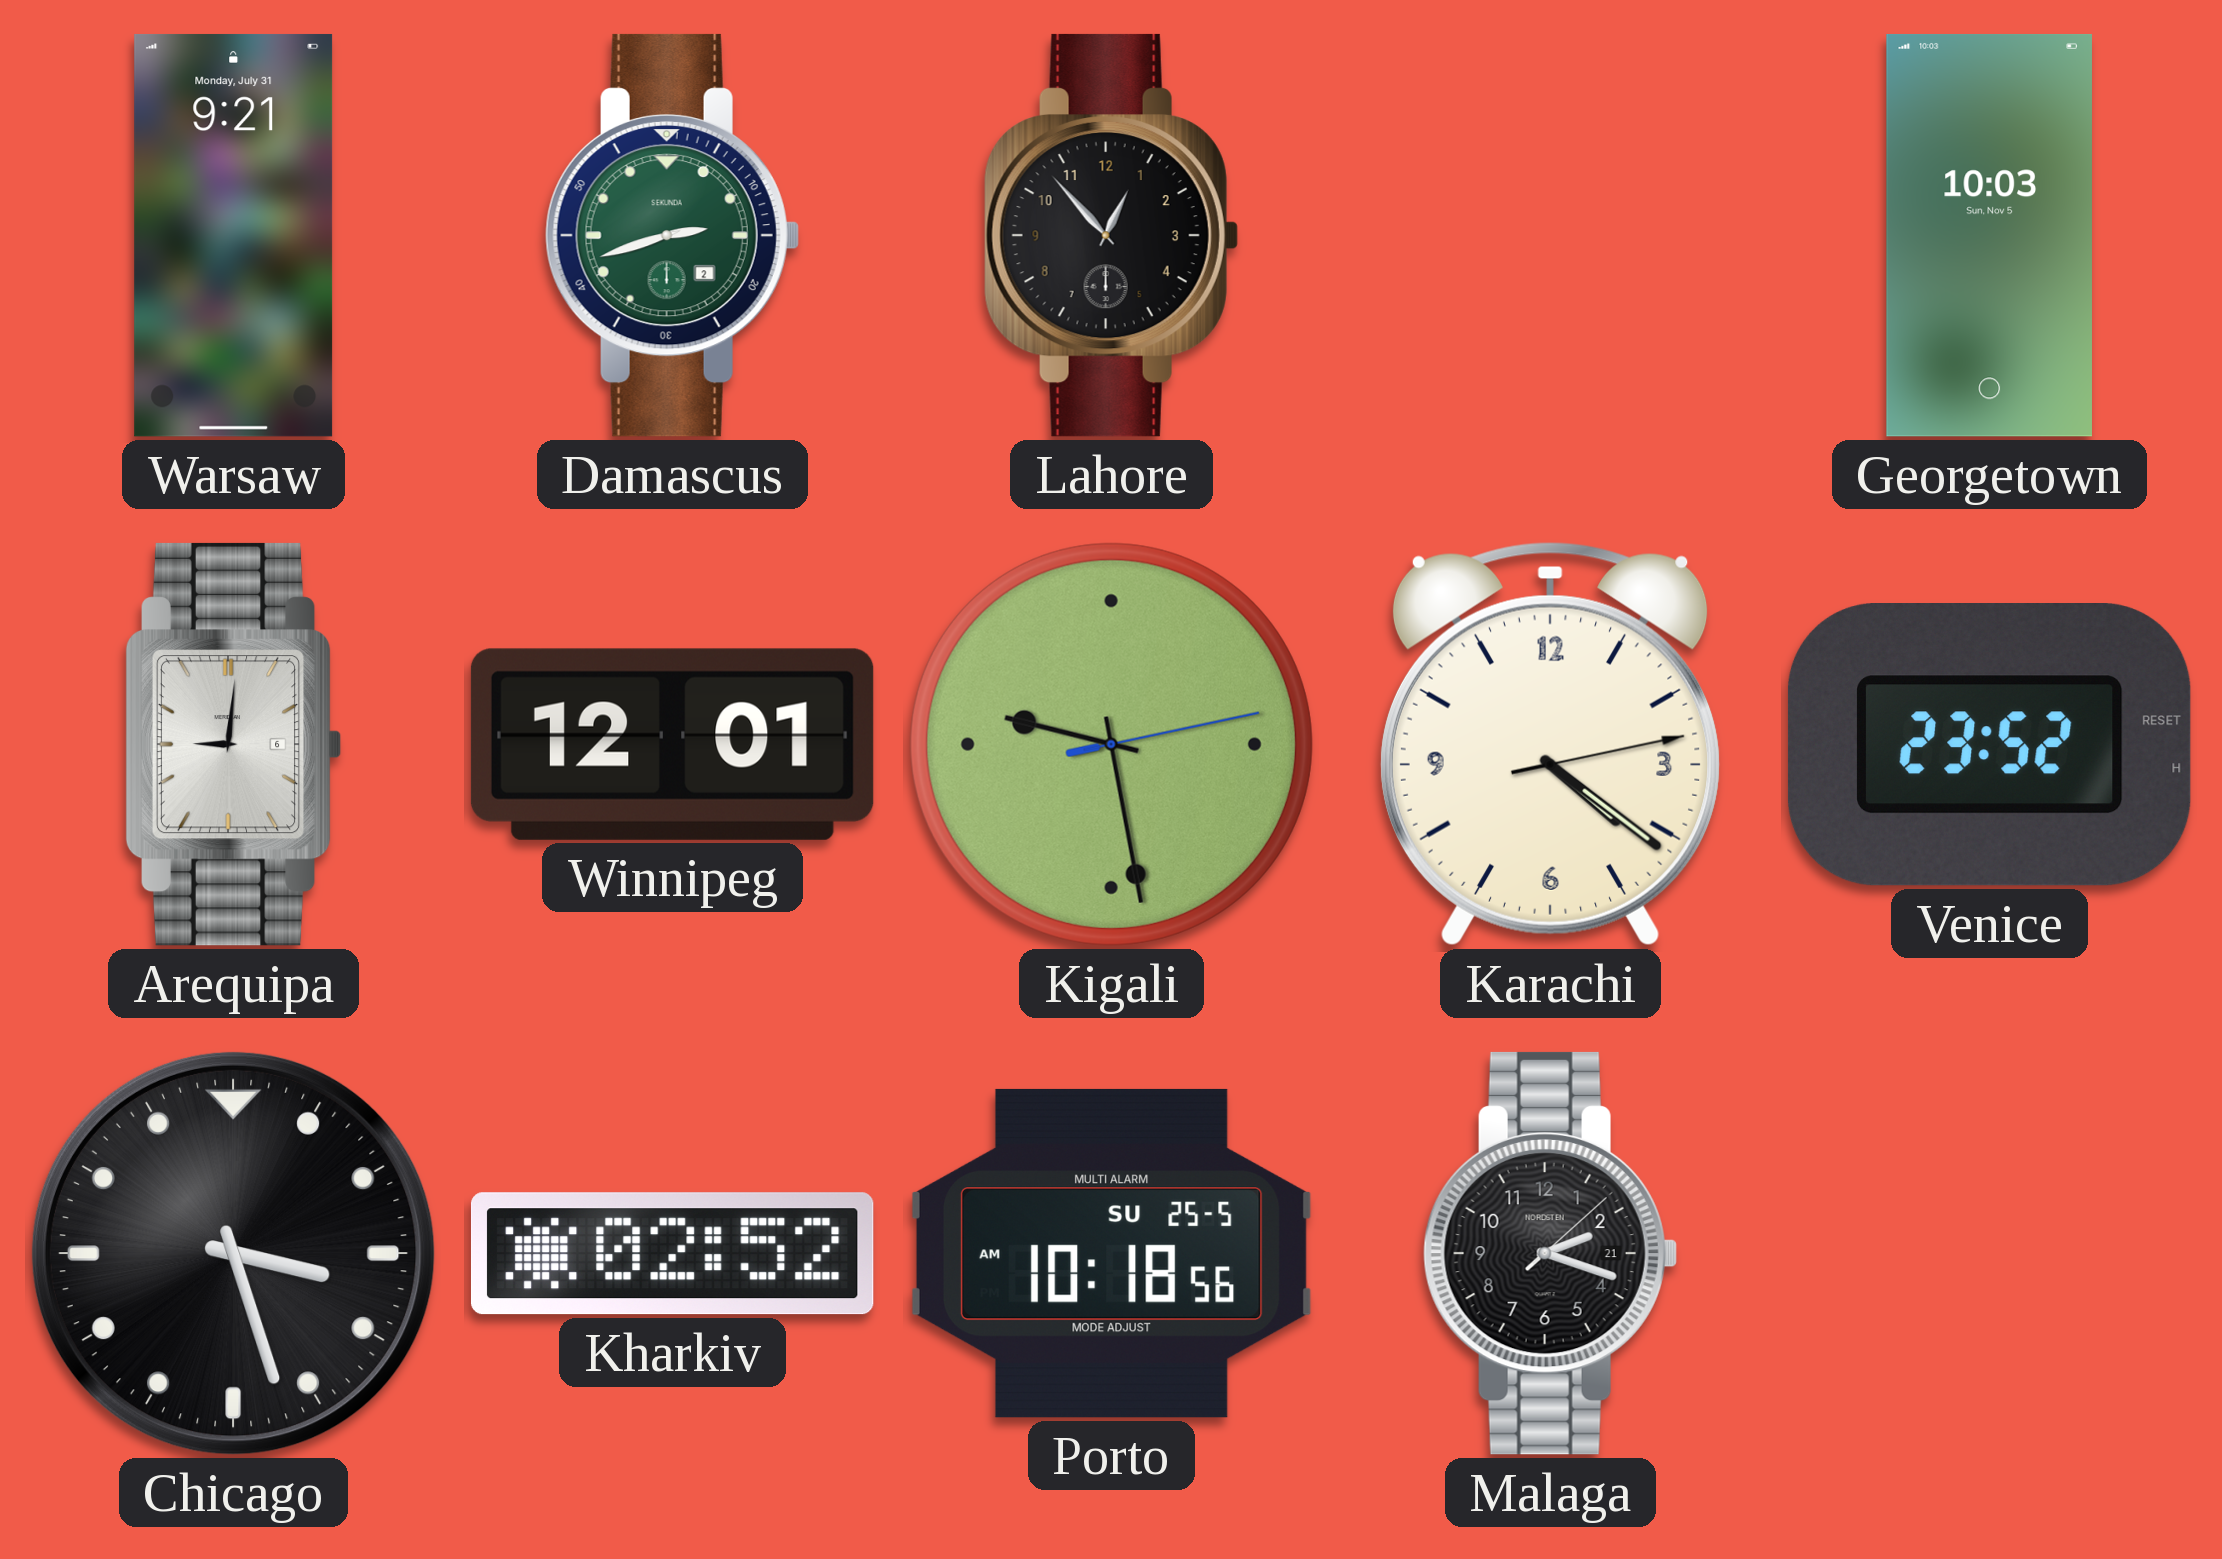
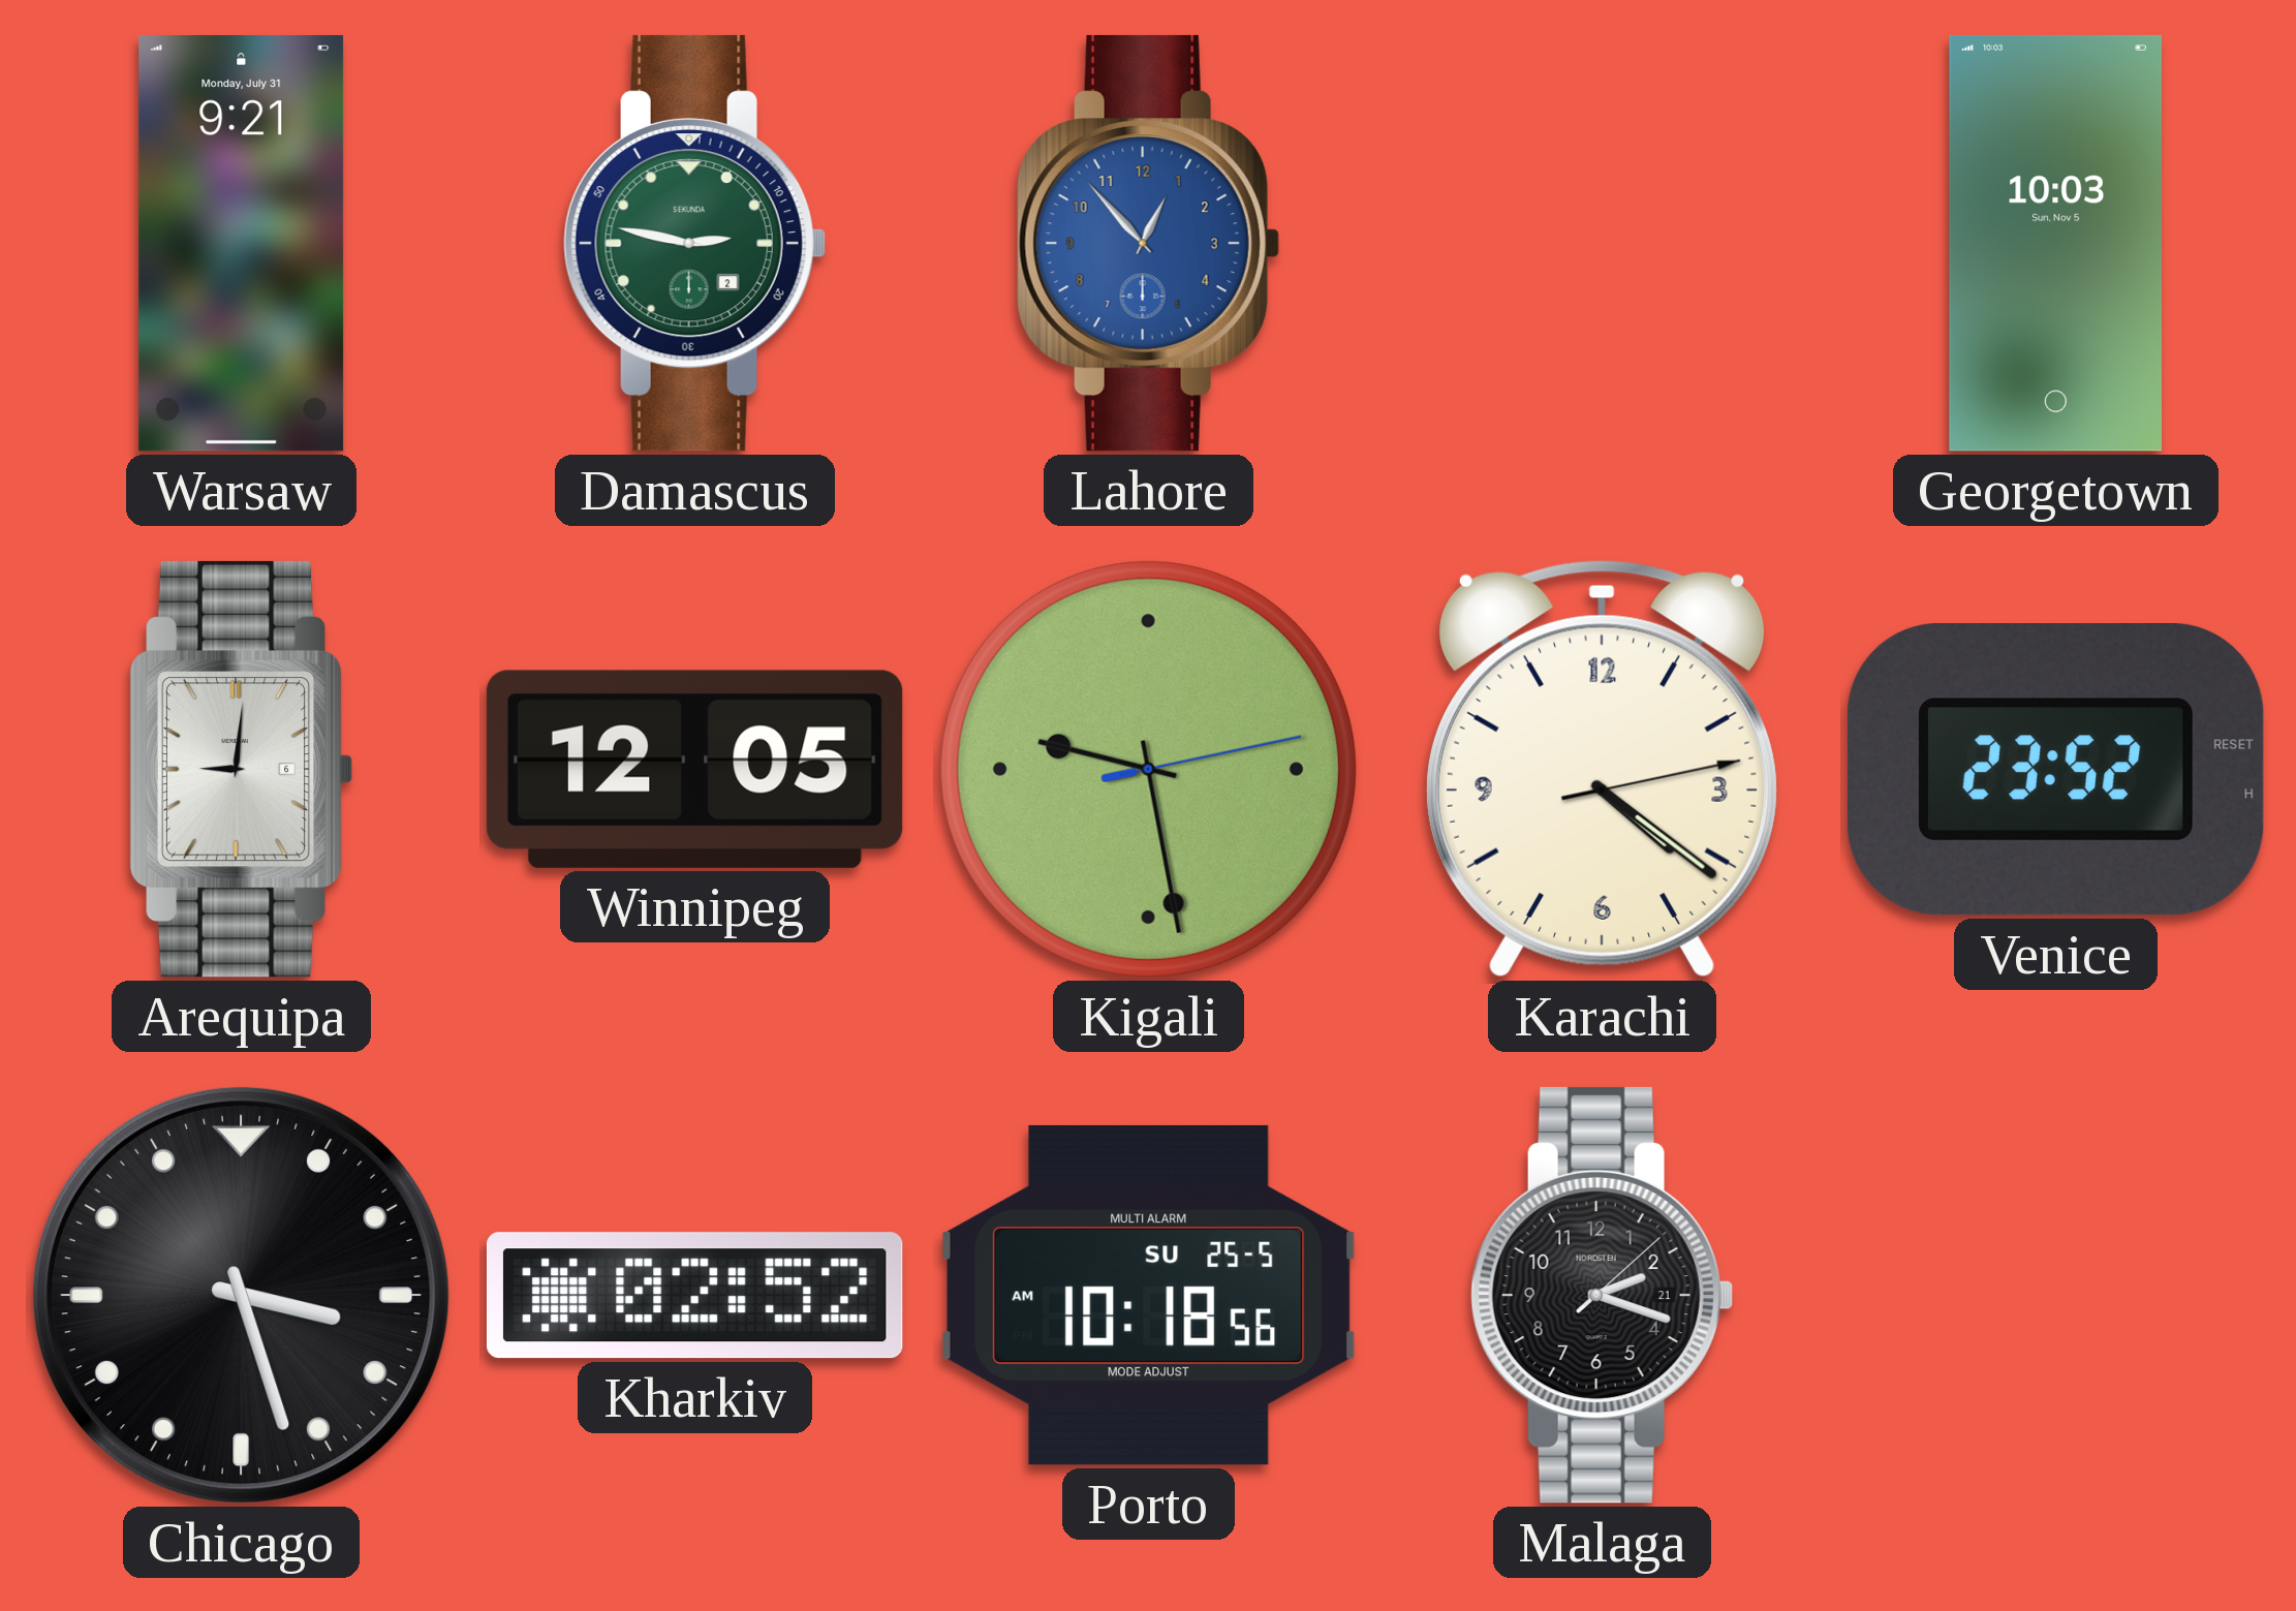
Damascus: 2:42 -> 2:47 (694, 243)
Lahore dial: black -> blue (1148, 243)
Winnipeg: 12:01 -> 12:05 (694, 769)
